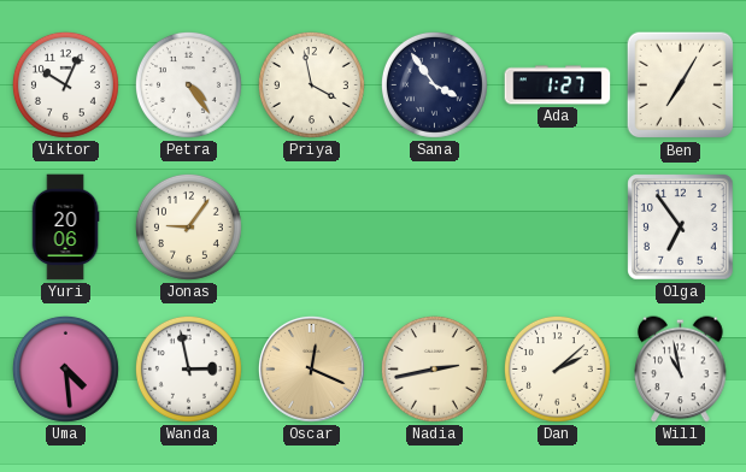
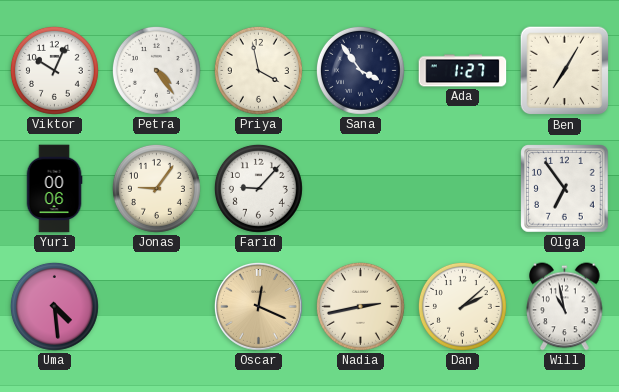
Yuri: 20:06 -> 00:06 (54, 189)
Farid: none -> 9:07 (258, 188)
Wanda: 2:58 -> none (188, 368)
